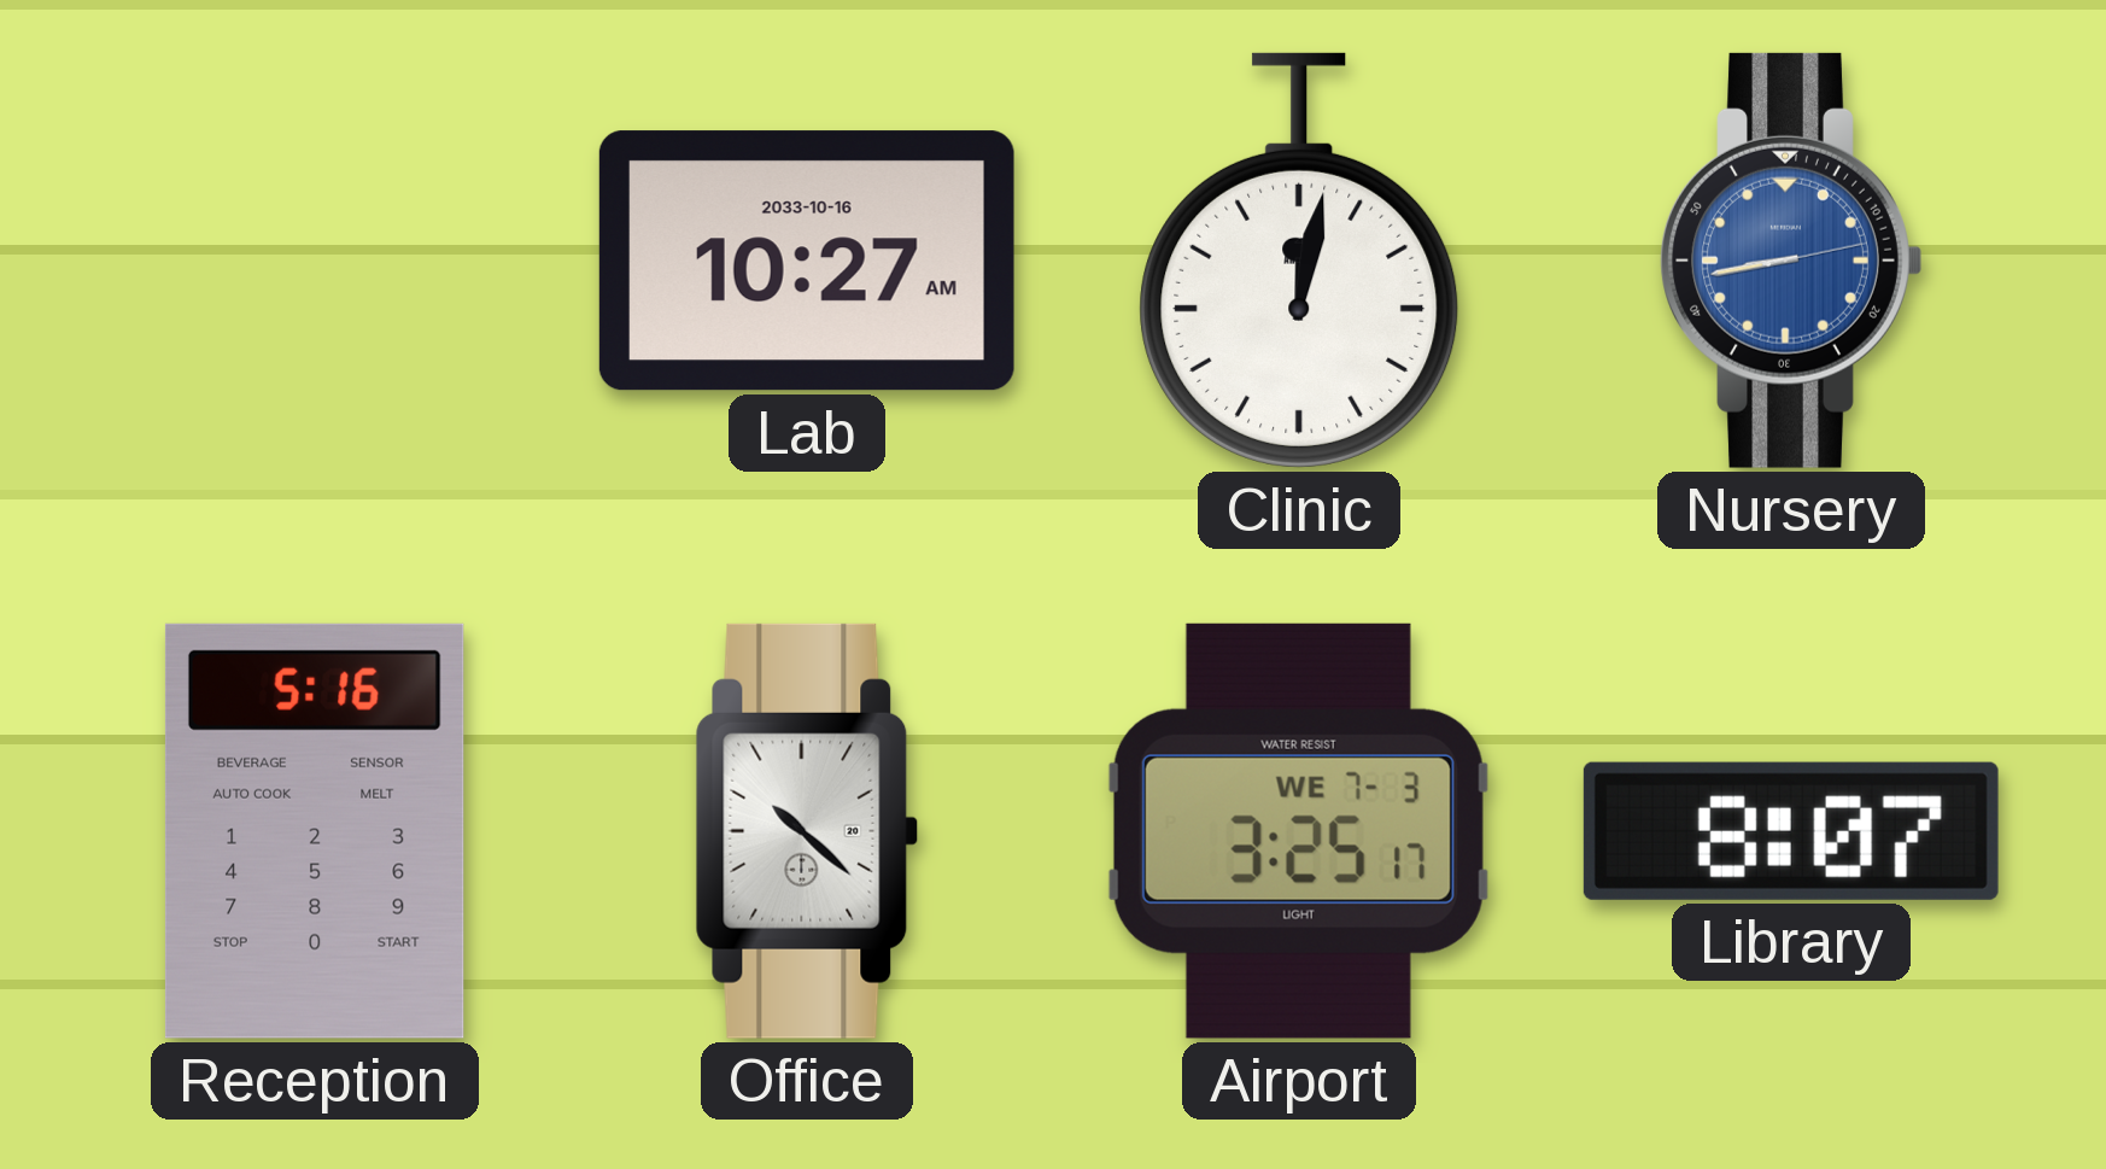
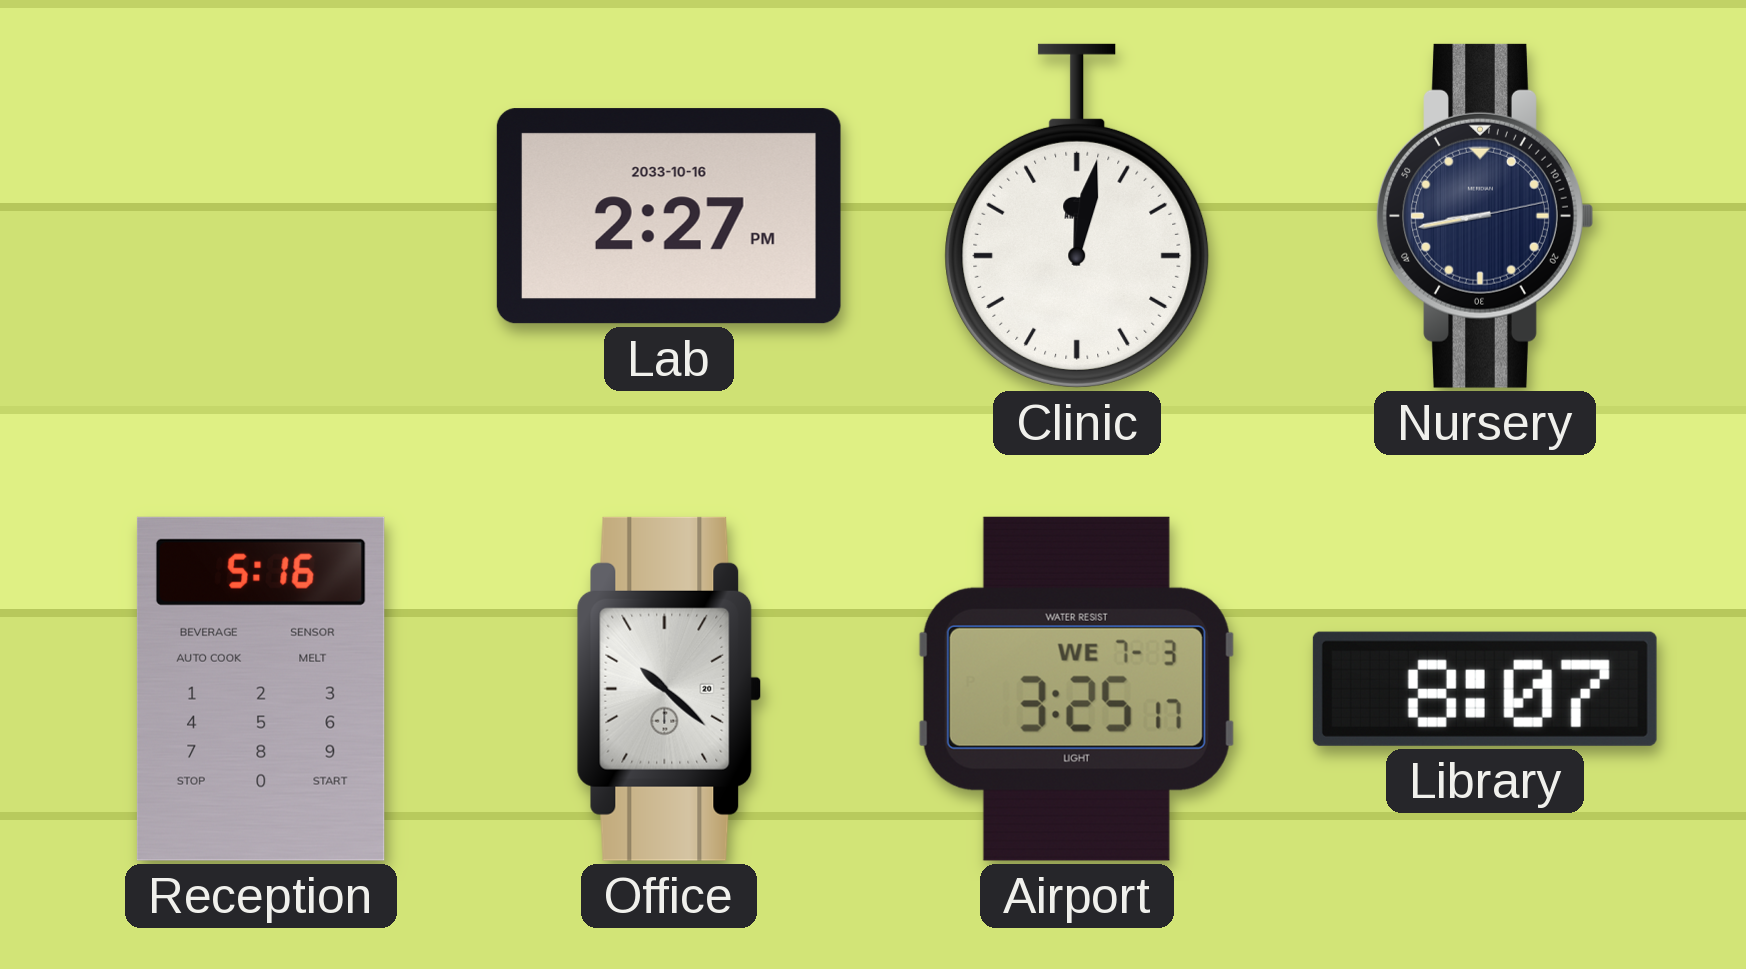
Lab: 10:27 -> 2:27 (669, 216)
Nursery dial: blue -> navy (1485, 216)
